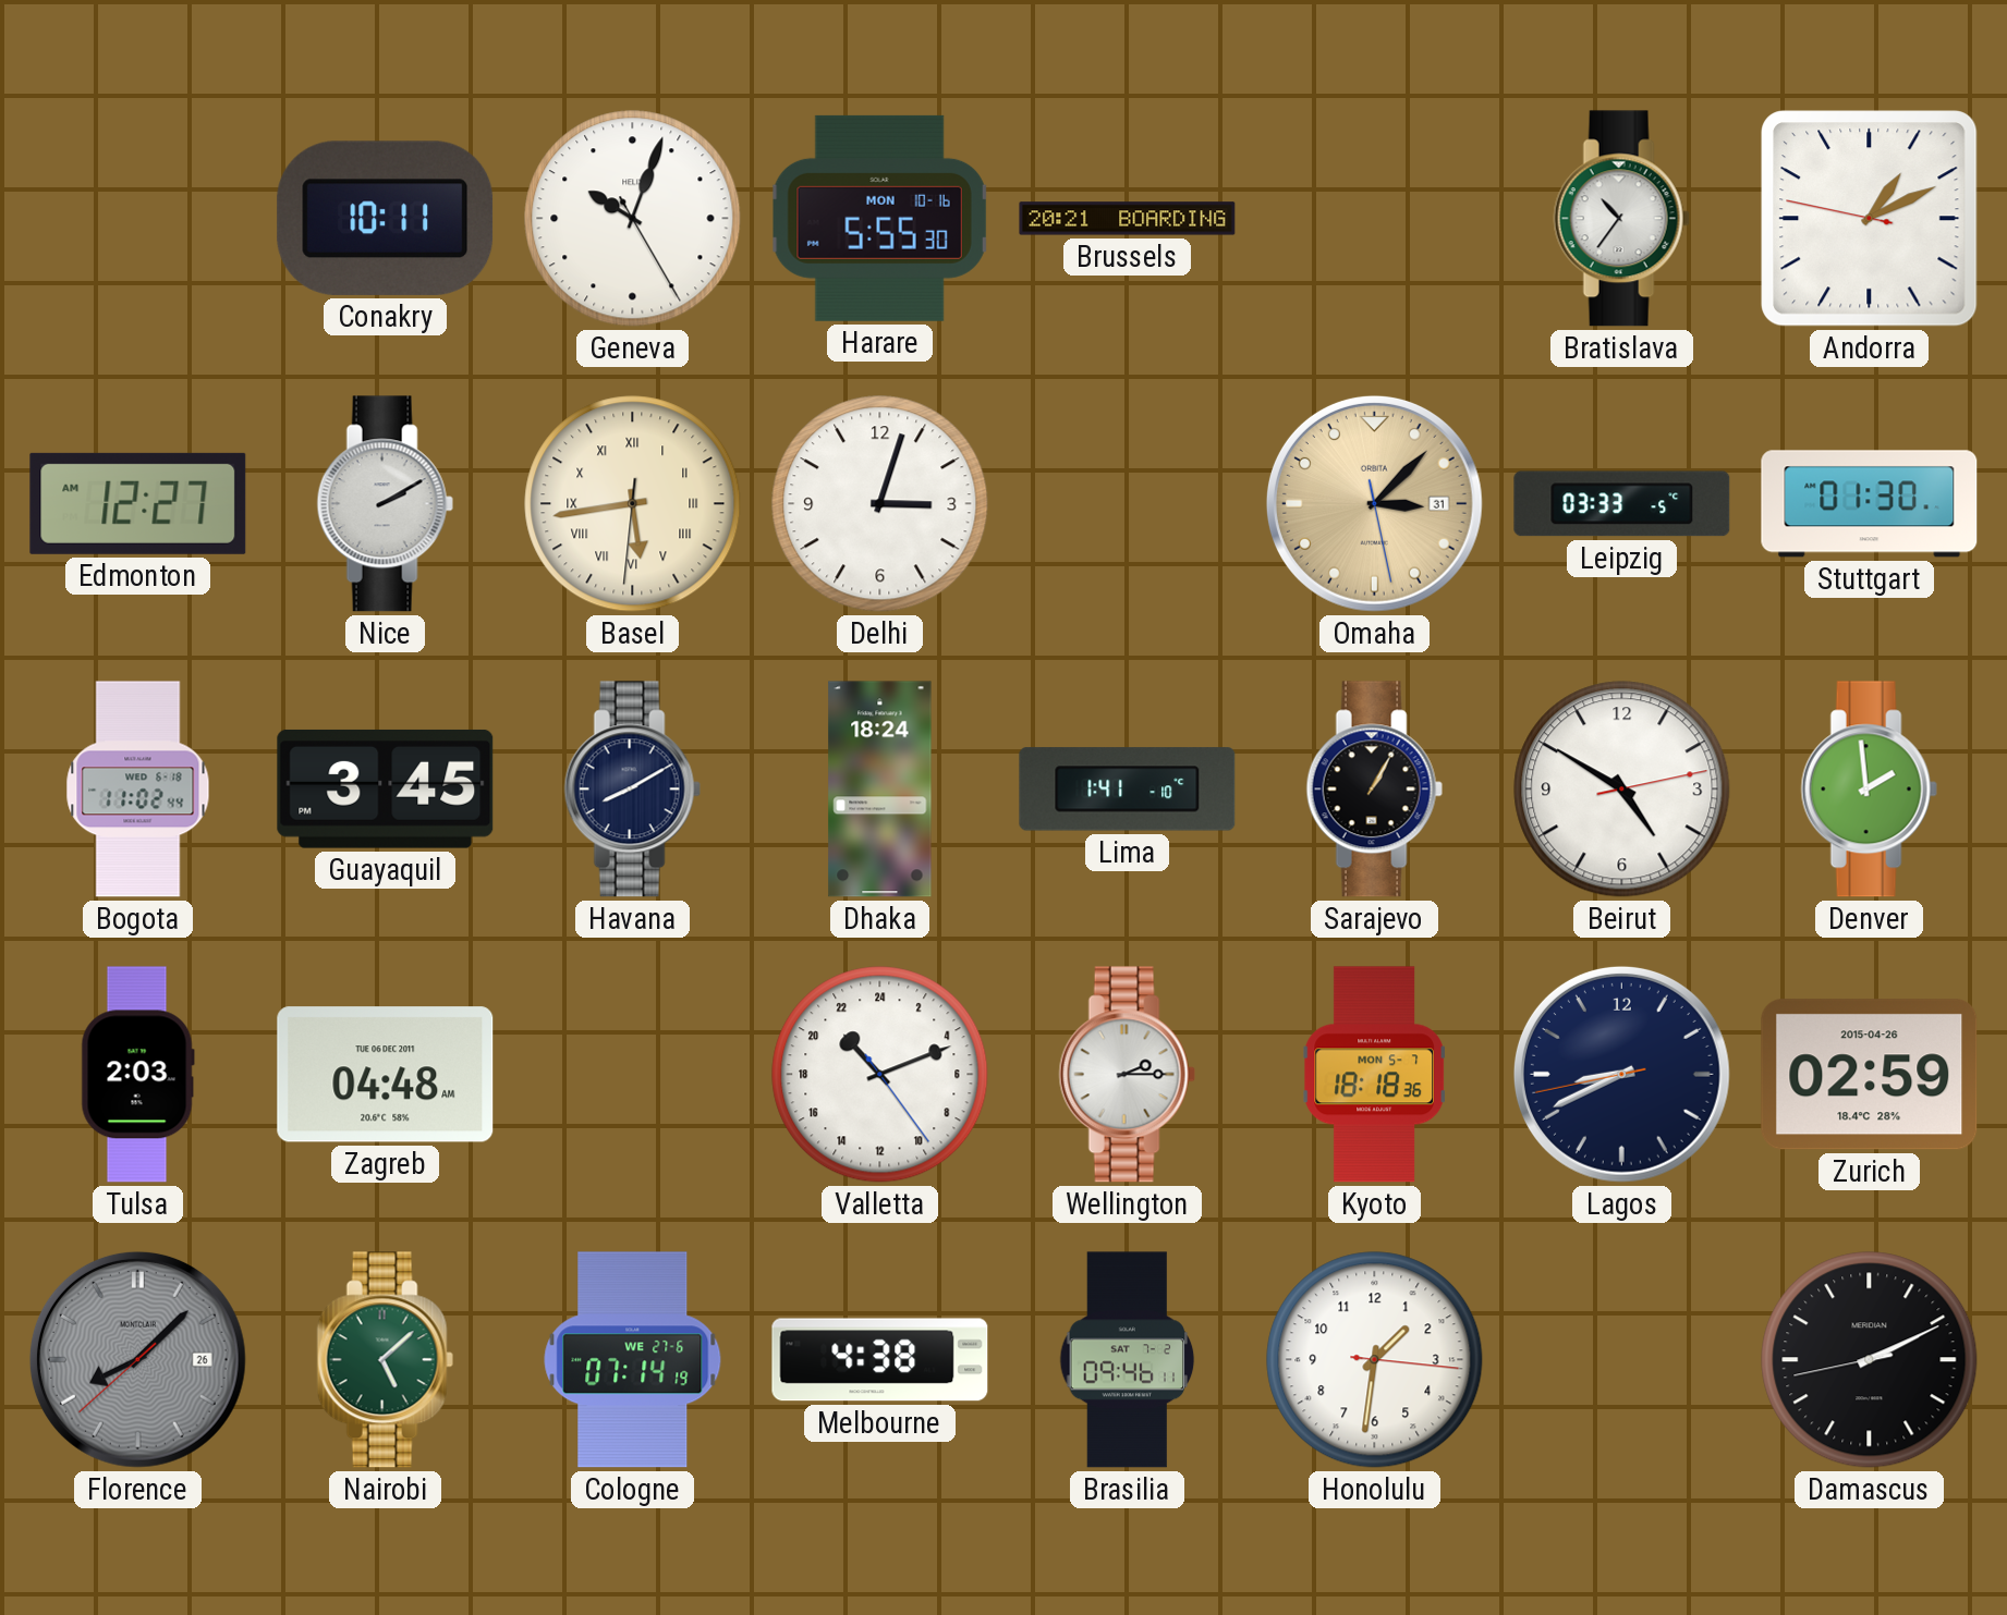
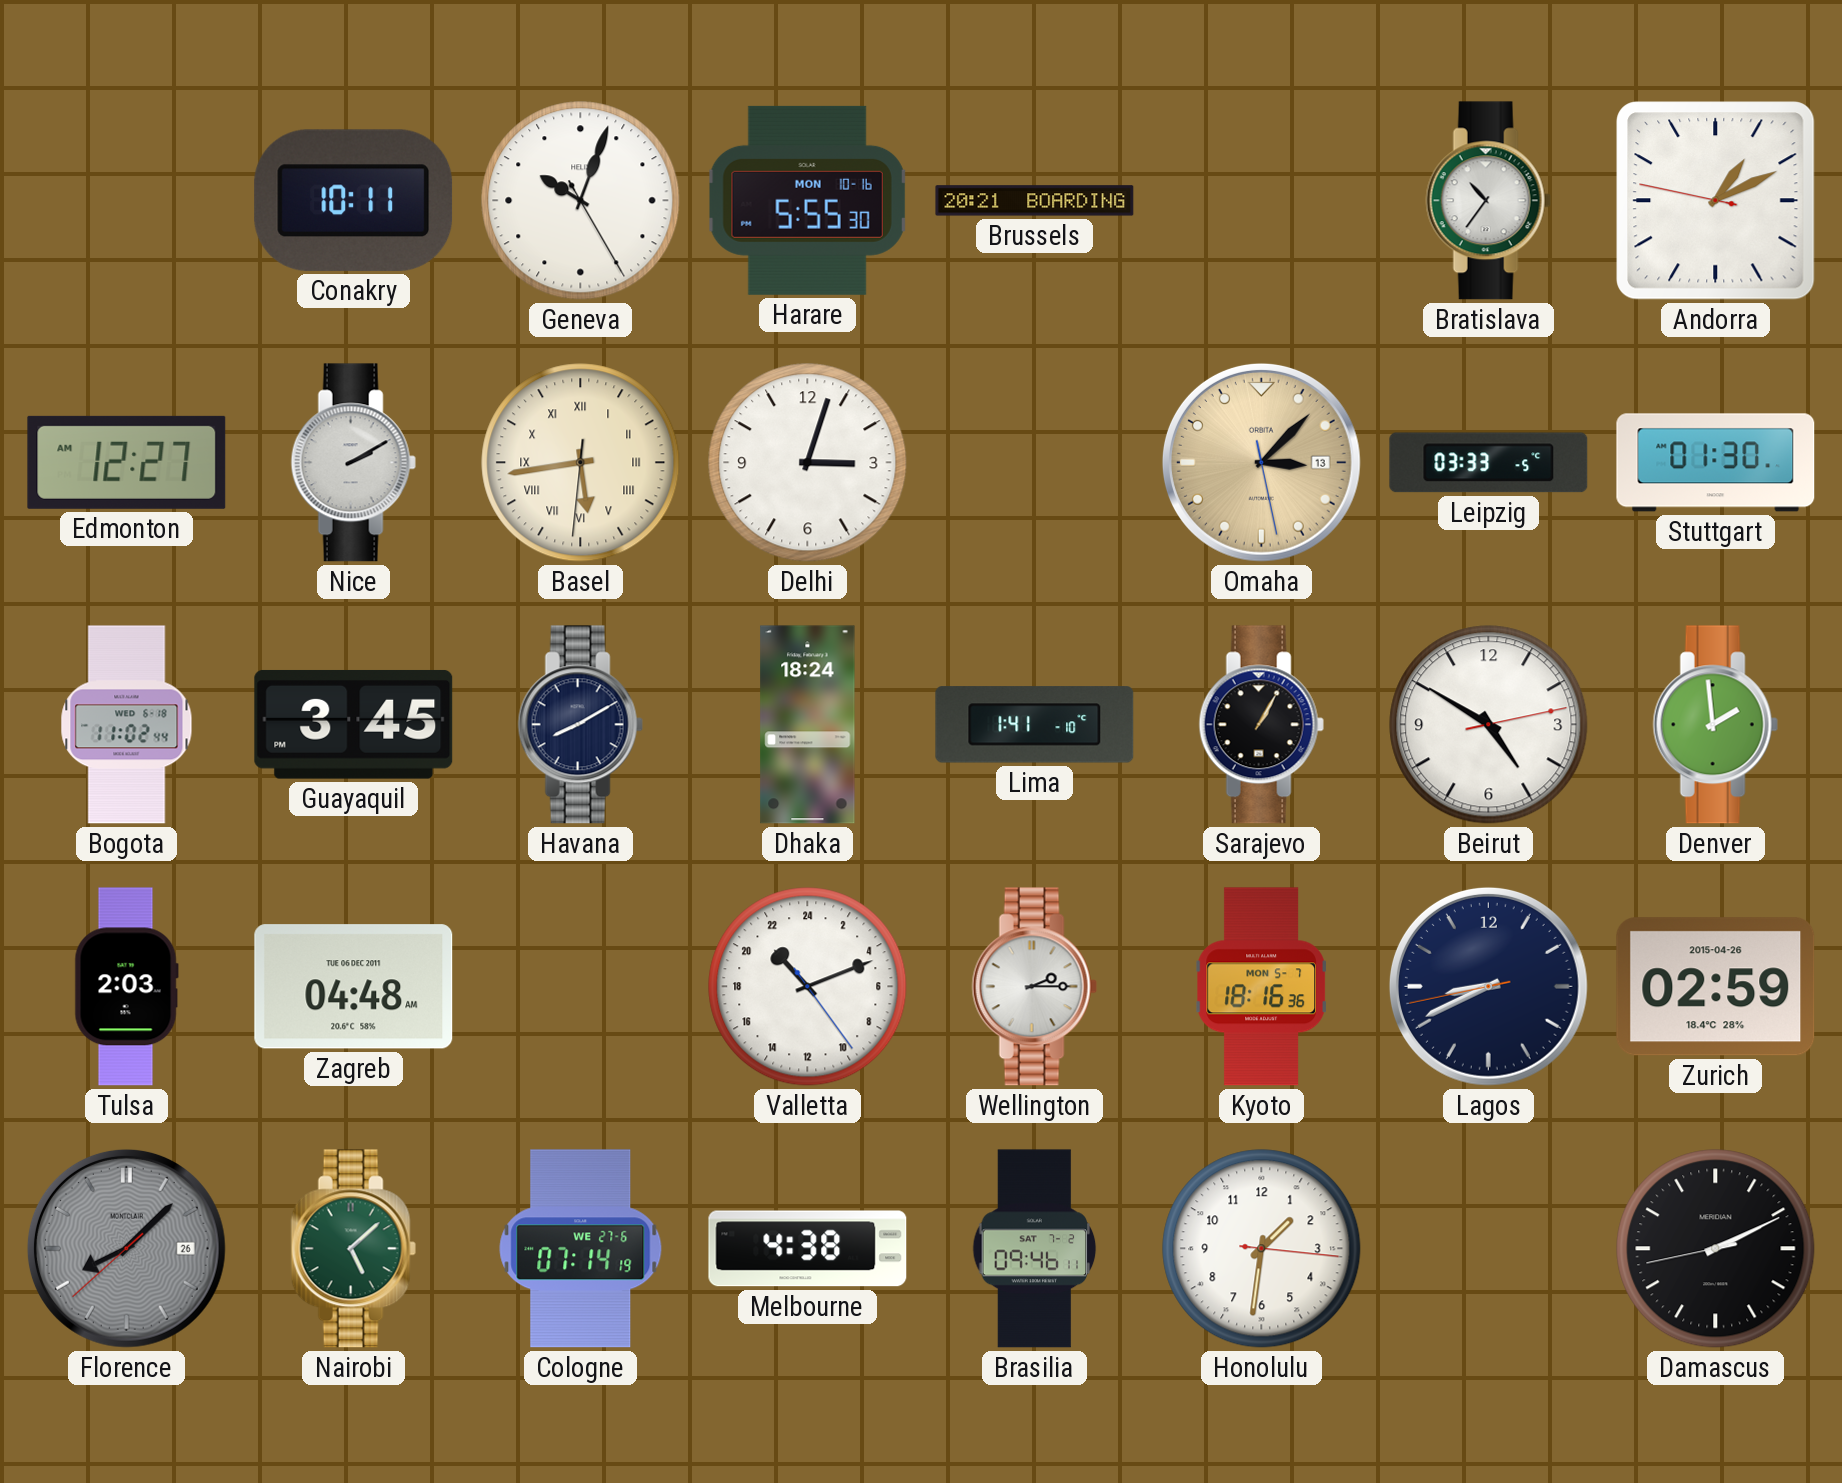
Omaha date: 31 -> 13 (1261, 462)
Kyoto: 18:18 -> 18:16 (1261, 987)
